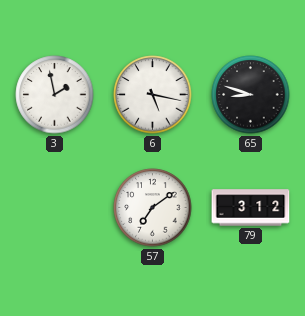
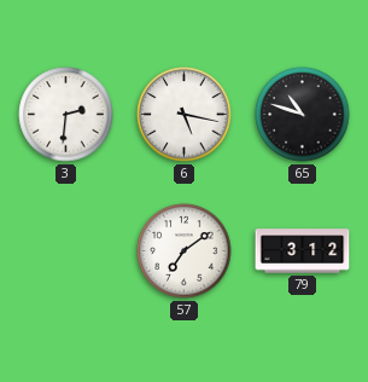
3: 1:58 -> 2:31 (66, 115)
65: 8:48 -> 10:48 (303, 115)
